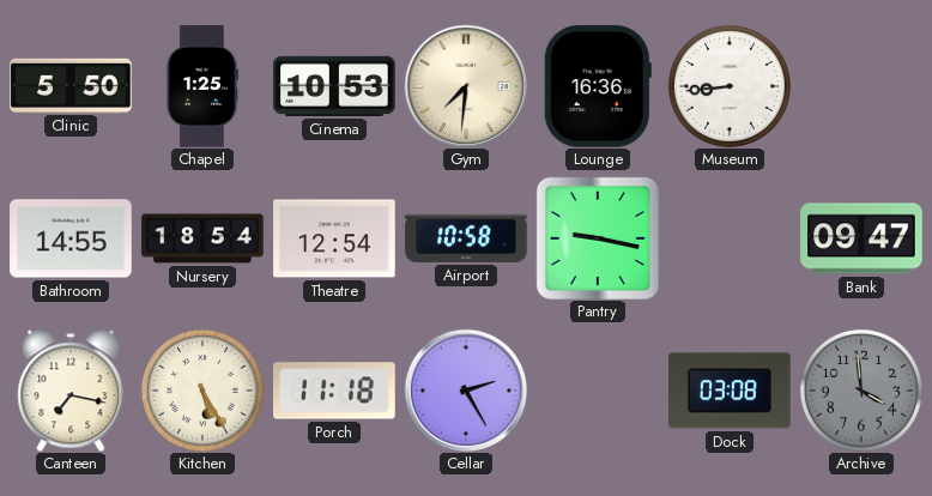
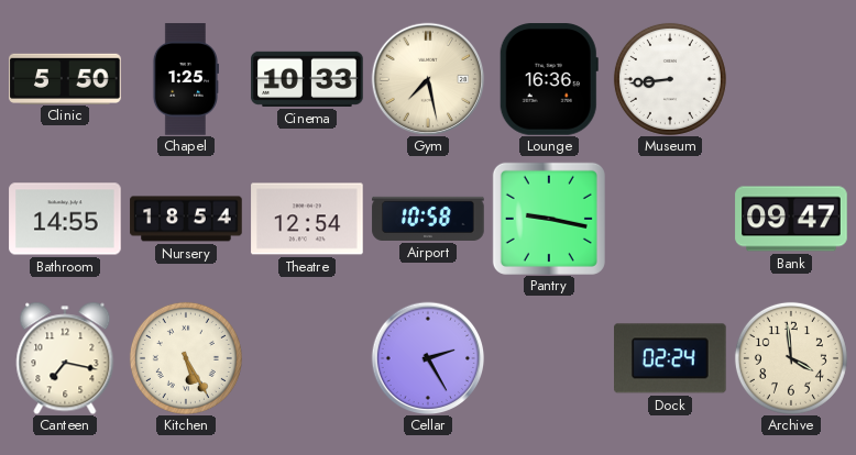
Cinema: 10:53 -> 10:33 (307, 79)
Gym: 7:31 -> 7:28 (428, 79)
Porch: 11:18 -> none (334, 391)
Dock: 03:08 -> 02:24 (671, 358)
Archive dial: grey -> cream (791, 358)
